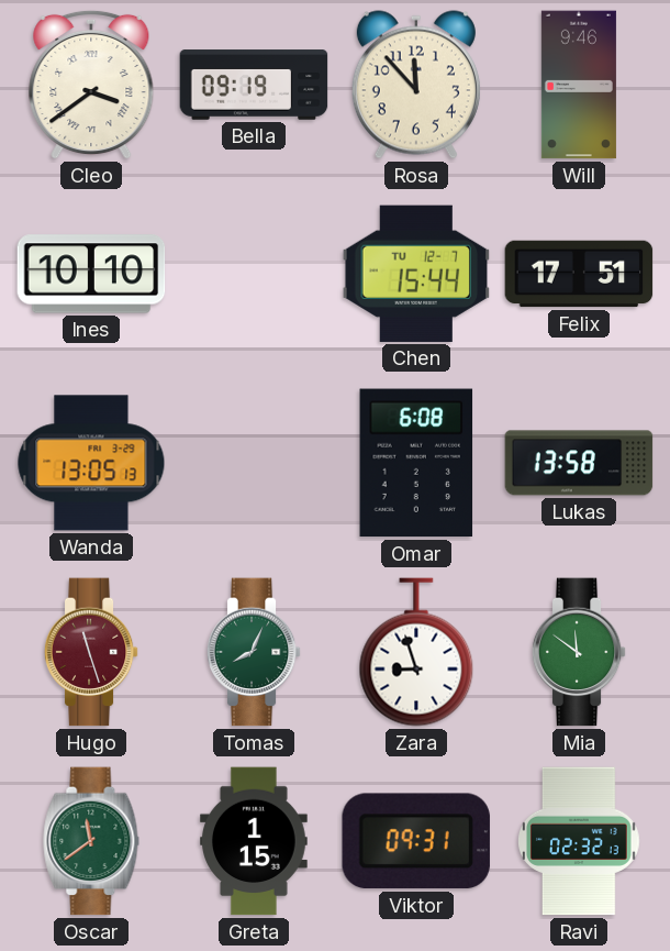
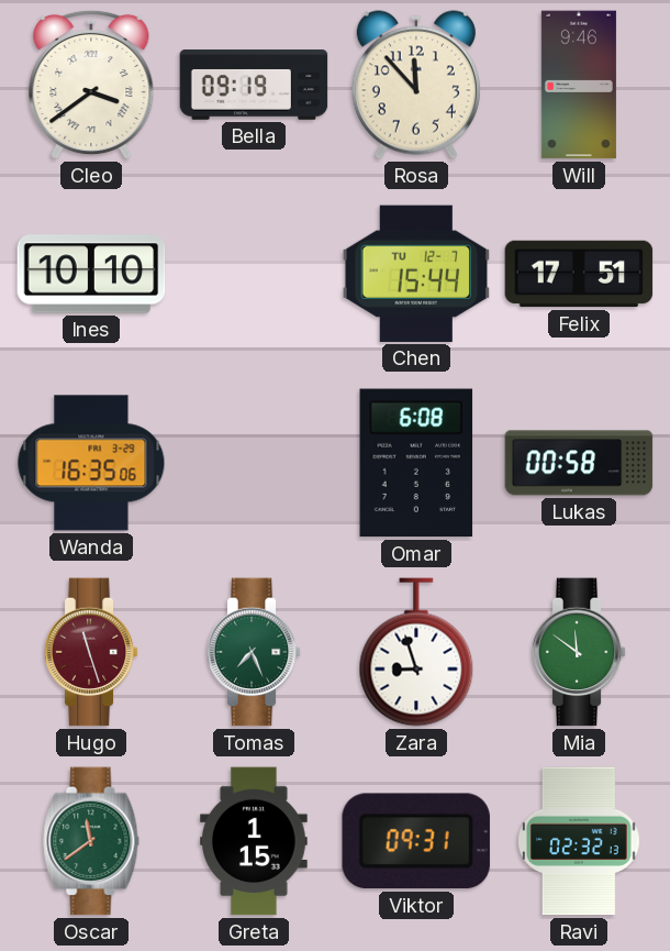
Wanda: 13:05 -> 16:35 (91, 463)
Lukas: 13:58 -> 00:58 (579, 463)
Tomas: 8:04 -> 7:26 (254, 652)
